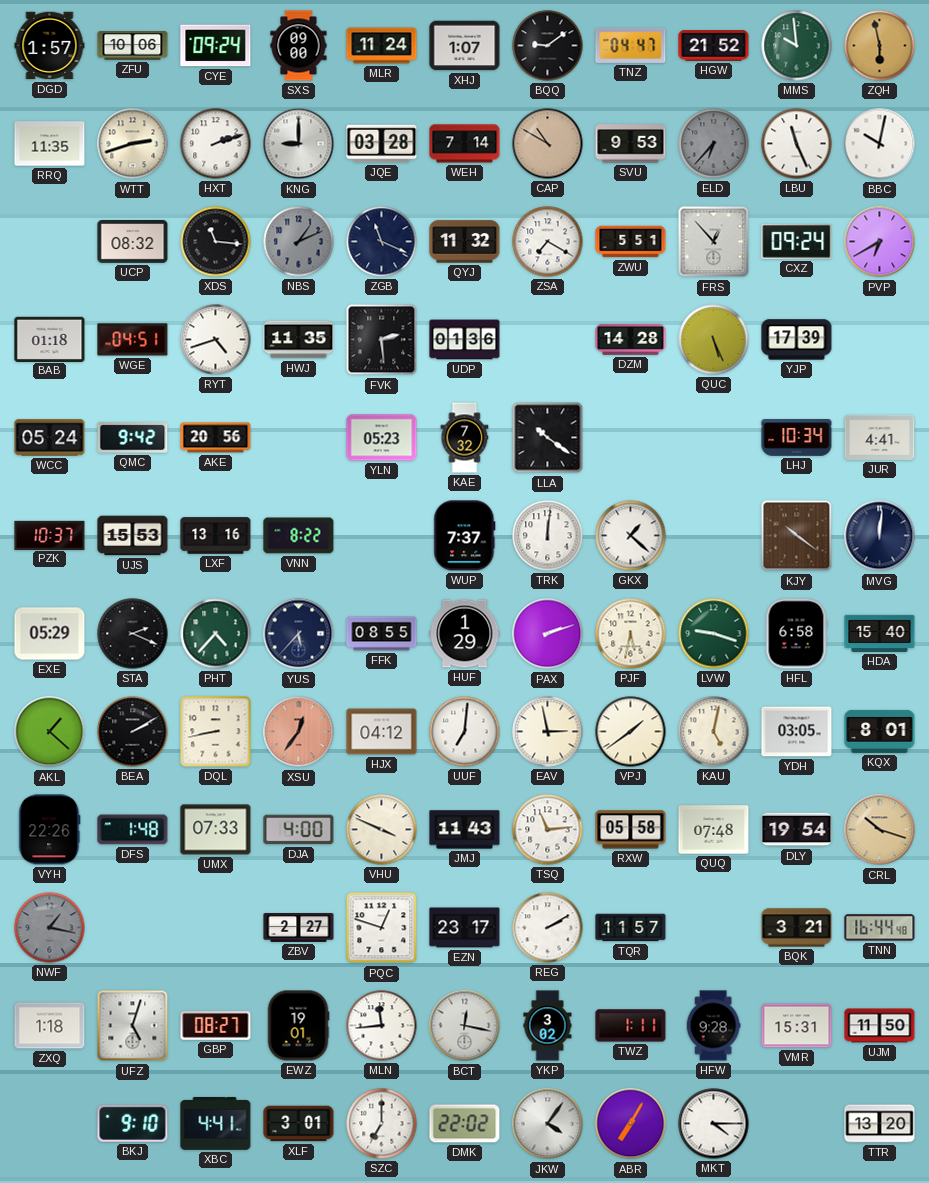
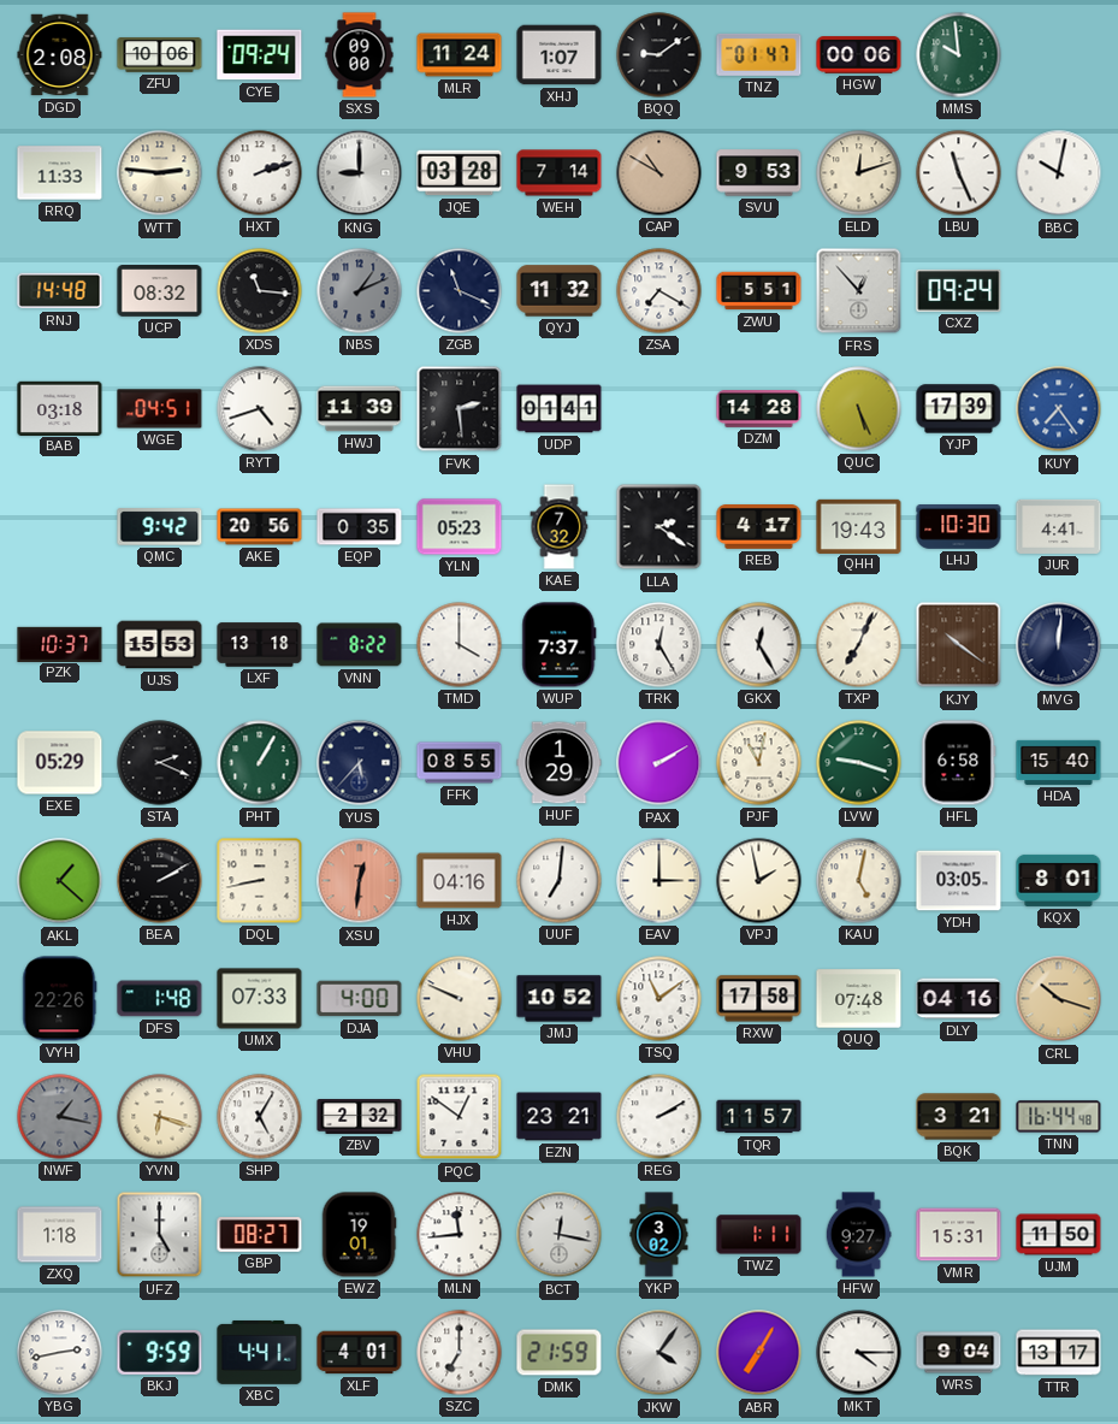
DGD: 1:57 -> 2:08 (60, 55)
TNZ: 04:47 -> 01:47 (759, 54)
HGW: 21:52 -> 00:06 (859, 55)
ZQH: 5:58 -> none (880, 46)
RRQ: 11:35 -> 11:33 (60, 173)
WTT: 2:42 -> 2:46 (160, 173)
ELD: 6:37 -> 12:12 (859, 173)
ELD dial: grey -> cream (859, 173)
RNJ: none -> 14:48 (60, 291)
PVP: 6:40 -> none (880, 242)
BAB: 01:18 -> 03:18 (60, 408)
HWJ: 11:35 -> 11:39 (360, 409)
UDP: 01:36 -> 01:41 (560, 409)
KUY: none -> 7:24 (1059, 409)
WCC: 05:24 -> none (50, 438)
EQP: none -> 0:35 (360, 527)
LLA: 10:21 -> 2:21 (659, 527)
REB: none -> 4:17 (759, 527)
QHH: none -> 19:43 (859, 526)
LHJ: 10:34 -> 10:30 (959, 527)
LXF: 13:16 -> 13:18 (260, 645)
TMD: none -> 4:00 (460, 645)
TRK: 12:01 -> 12:25 (659, 645)
GKX: 1:22 -> 12:25 (759, 645)
TXP: none -> 7:04 (859, 645)
PHT: 4:37 -> 1:05 (260, 763)
PAX: 2:12 -> 2:10 (659, 763)
PJF: 5:32 -> 11:02 (759, 763)
XSU: 12:36 -> 12:31 (360, 881)
HJX: 04:12 -> 04:16 (460, 881)
EAV: 2:58 -> 3:00 (659, 881)
VPJ: 1:39 -> 1:58 (759, 881)
VHU: 3:49 -> 9:49 (460, 999)
JMJ: 11:43 -> 10:52 (560, 999)
TSQ: 11:14 -> 11:09 (659, 999)
RXW: 05:58 -> 17:58 (759, 999)
DLY: 19:54 -> 04:16 (959, 999)
YVN: none -> 6:18 (160, 1117)
SHP: none -> 5:05 (260, 1117)
ZBV: 2:27 -> 2:32 (360, 1117)
PQC: 12:48 -> 12:51 (460, 1117)
EZN: 23:17 -> 23:21 (560, 1117)
UFZ: 5:03 -> 5:00 (160, 1235)
HFW: 9:28 -> 9:27 (858, 1235)
YBG: none -> 2:43 (60, 1353)
BKJ: 9:10 -> 9:59 (160, 1352)
XLF: 3:01 -> 4:01 (360, 1353)
DMK: 22:02 -> 21:59 (560, 1353)
WRS: none -> 9:04 (959, 1353)
TTR: 13:20 -> 13:17 (1059, 1353)
